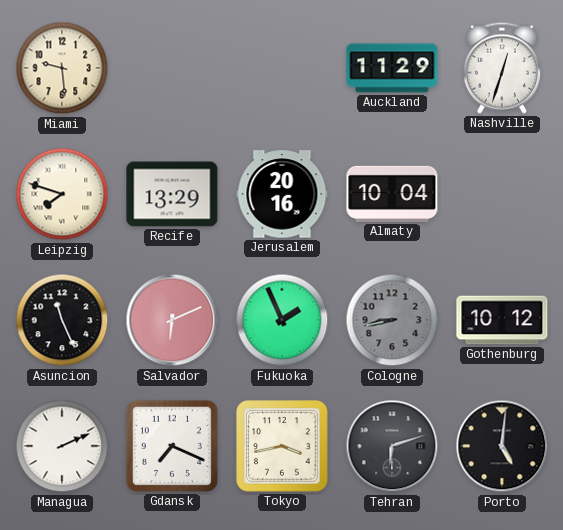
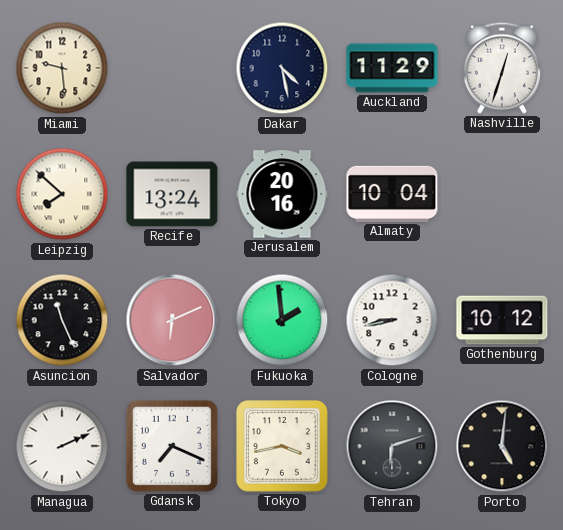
Dakar: none -> 4:28 (282, 68)
Leipzig: 7:48 -> 7:52 (62, 194)
Recife: 13:29 -> 13:24 (172, 194)
Fukuoka: 1:56 -> 1:59 (282, 320)
Cologne dial: grey -> white (392, 320)
